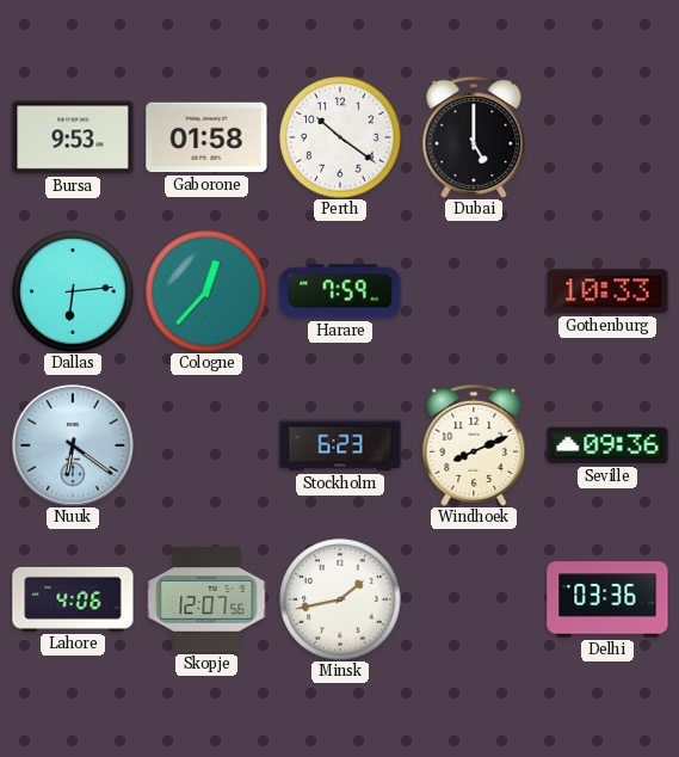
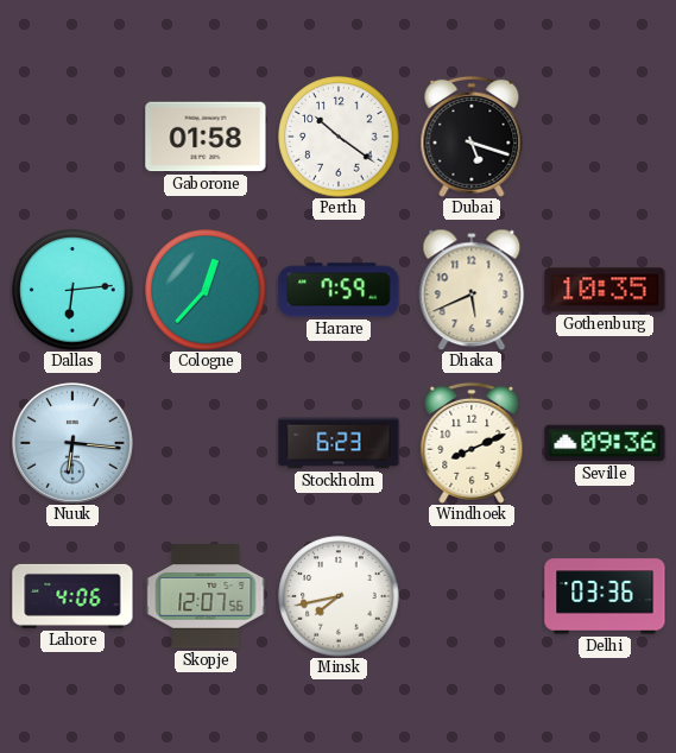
Bursa: 9:53 -> none (73, 137)
Dubai: 5:00 -> 5:18 (472, 137)
Dhaka: none -> 5:41 (472, 290)
Gothenburg: 10:33 -> 10:35 (605, 290)
Nuuk: 6:21 -> 6:16 (72, 443)
Minsk: 1:43 -> 7:43 (339, 596)
